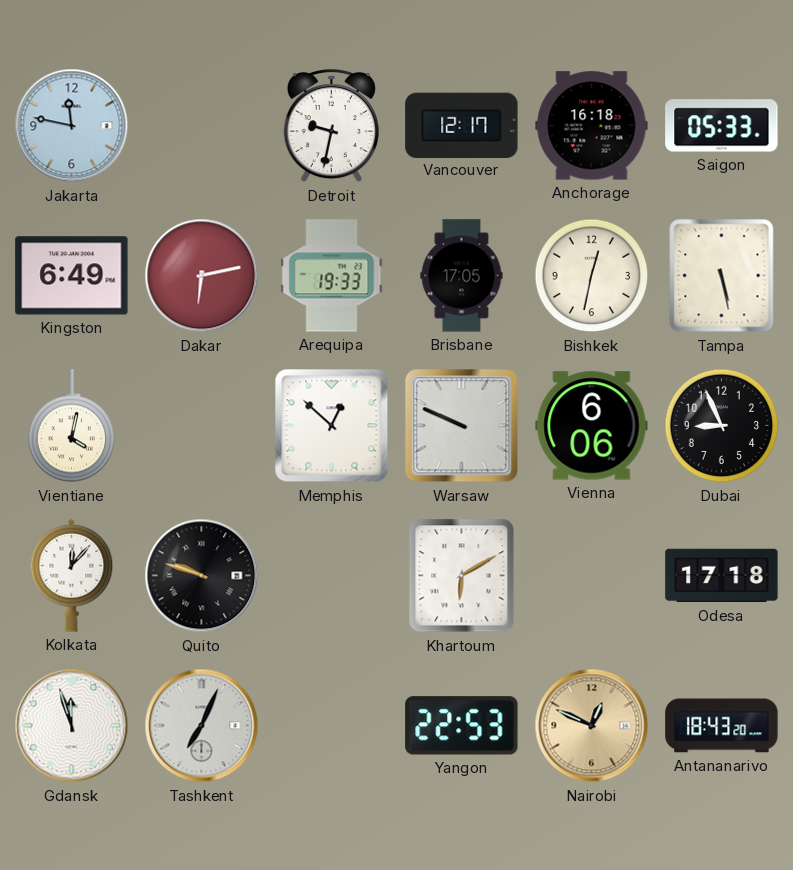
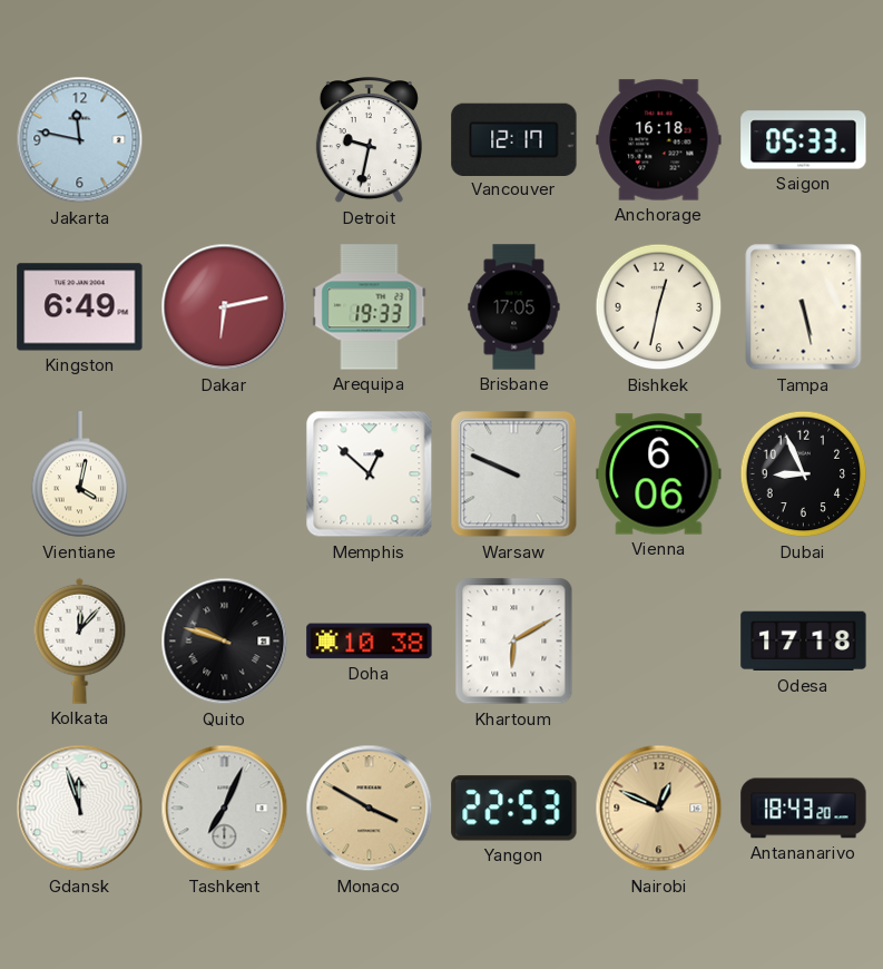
Doha: none -> 10:38 (370, 642)
Monaco: none -> 3:50 (370, 809)
